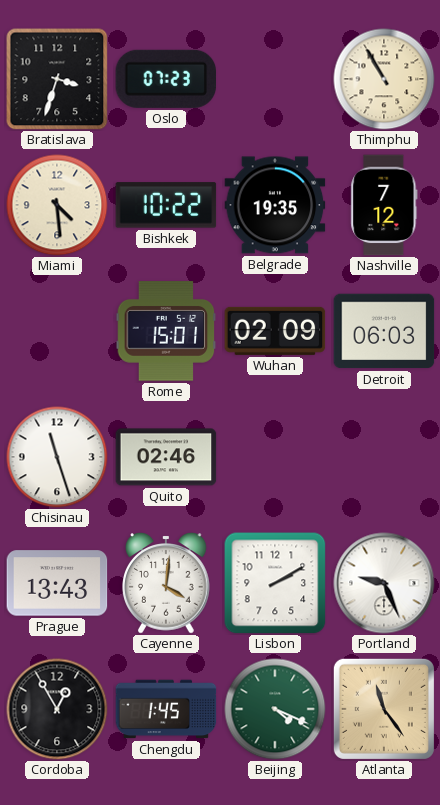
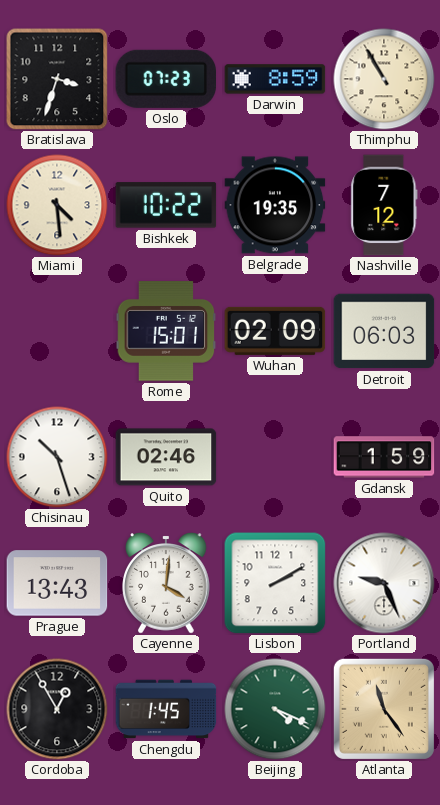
Darwin: none -> 8:59 (275, 79)
Chisinau: 11:27 -> 10:27 (57, 457)
Gdansk: none -> 1:59 (384, 457)
